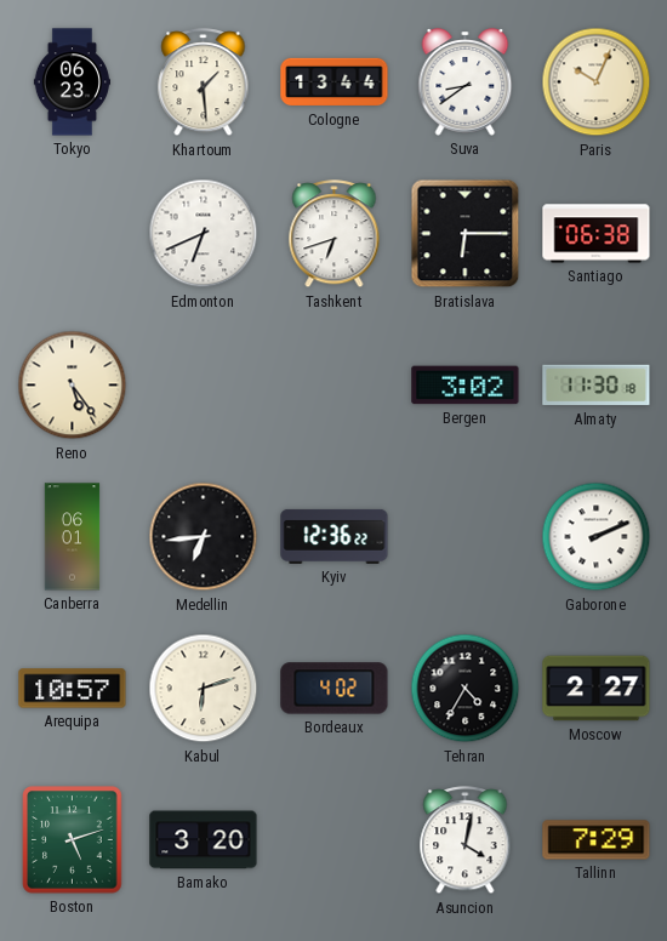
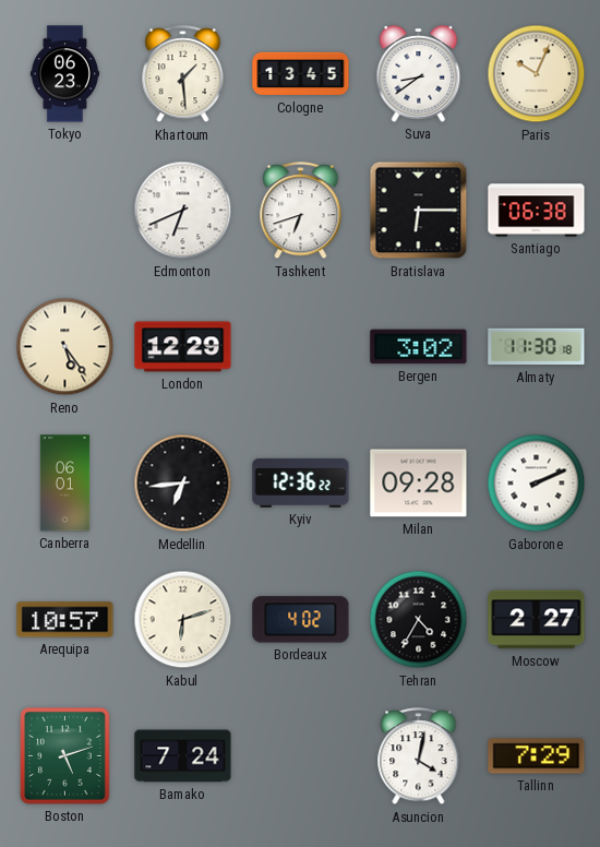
Cologne: 13:44 -> 13:45 (301, 74)
London: none -> 12:29 (183, 347)
Milan: none -> 09:28 (419, 484)
Bamako: 3:20 -> 7:24 (183, 756)
